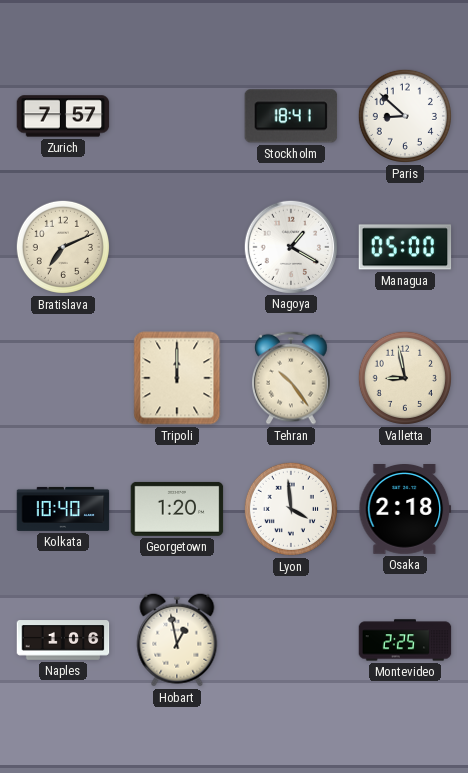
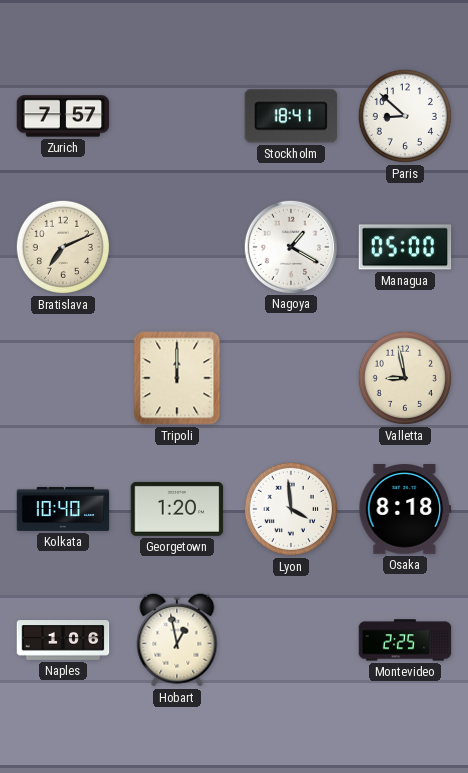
Tehran: 10:24 -> none (292, 378)
Osaka: 2:18 -> 8:18 (405, 510)
